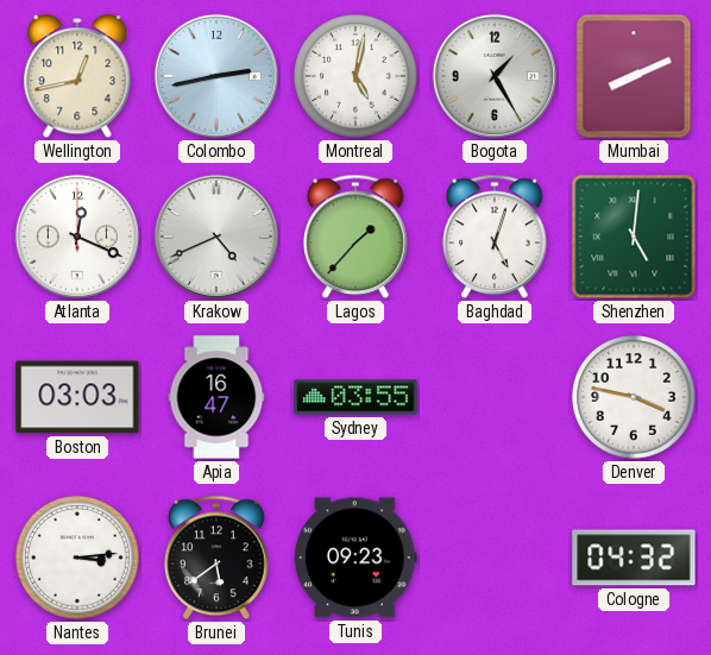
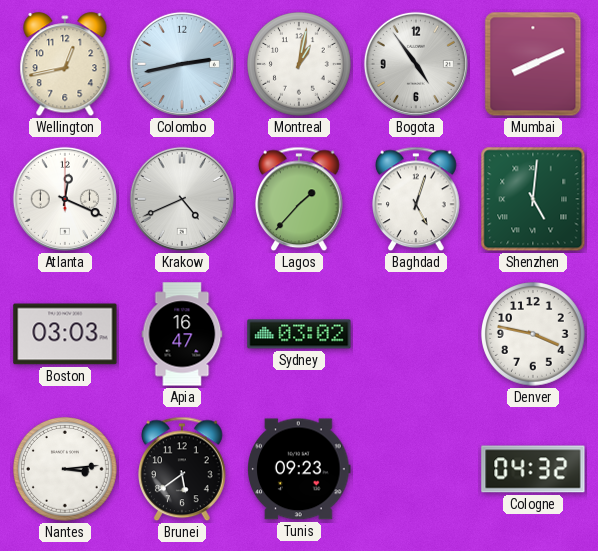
Montreal: 5:02 -> 1:02 (300, 65)
Bogota: 1:25 -> 4:54 (416, 64)
Sydney: 03:55 -> 03:02 (299, 334)
